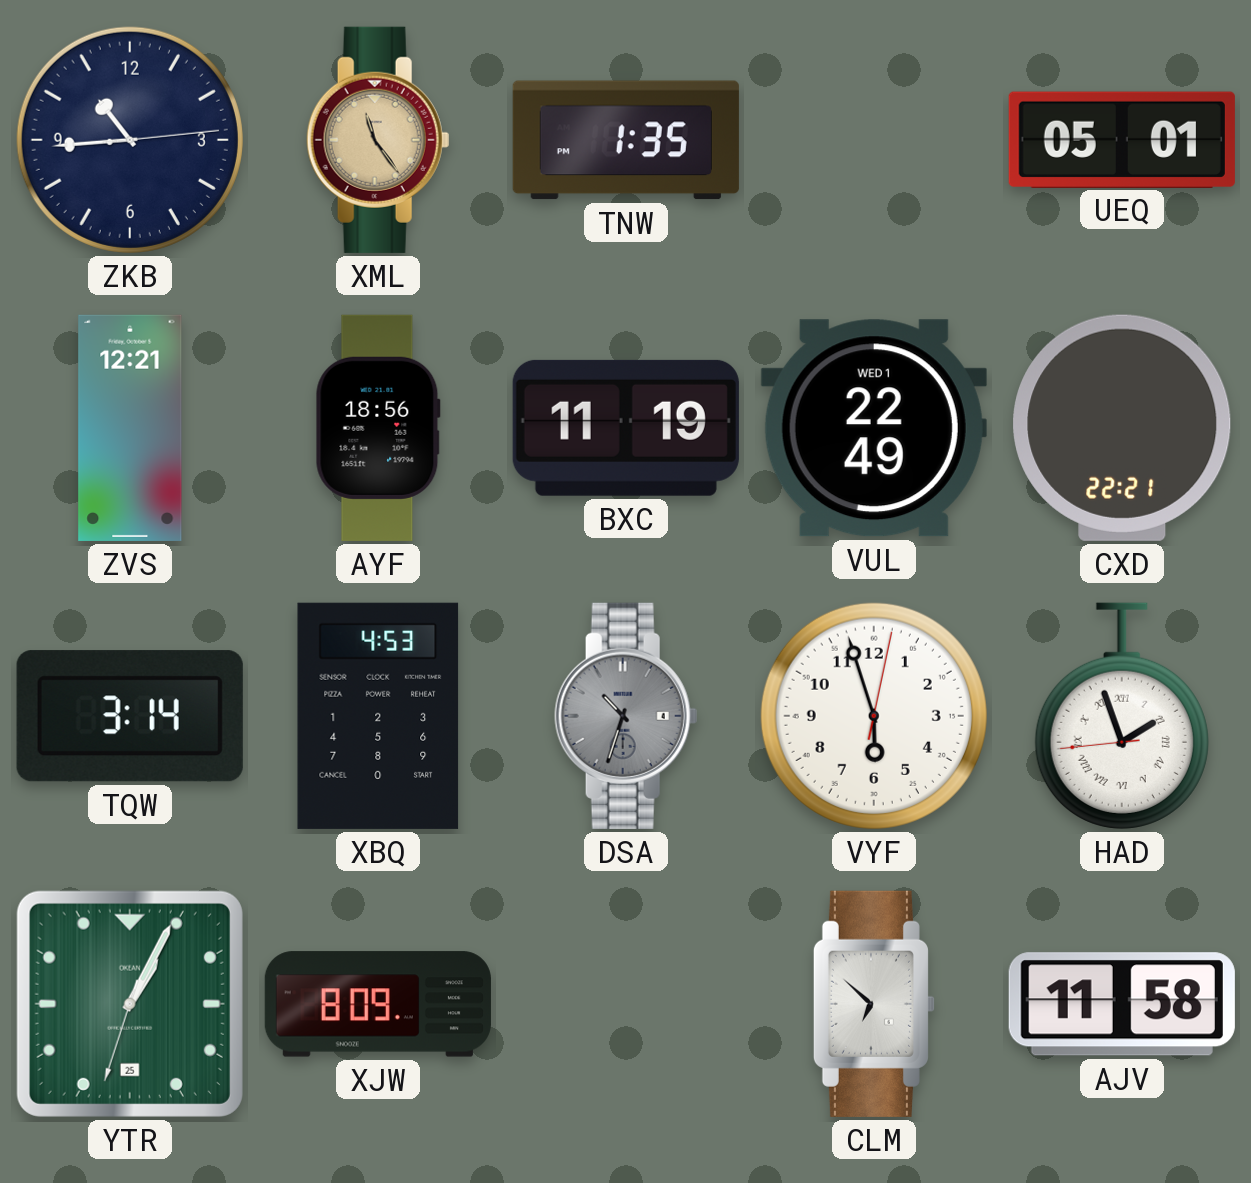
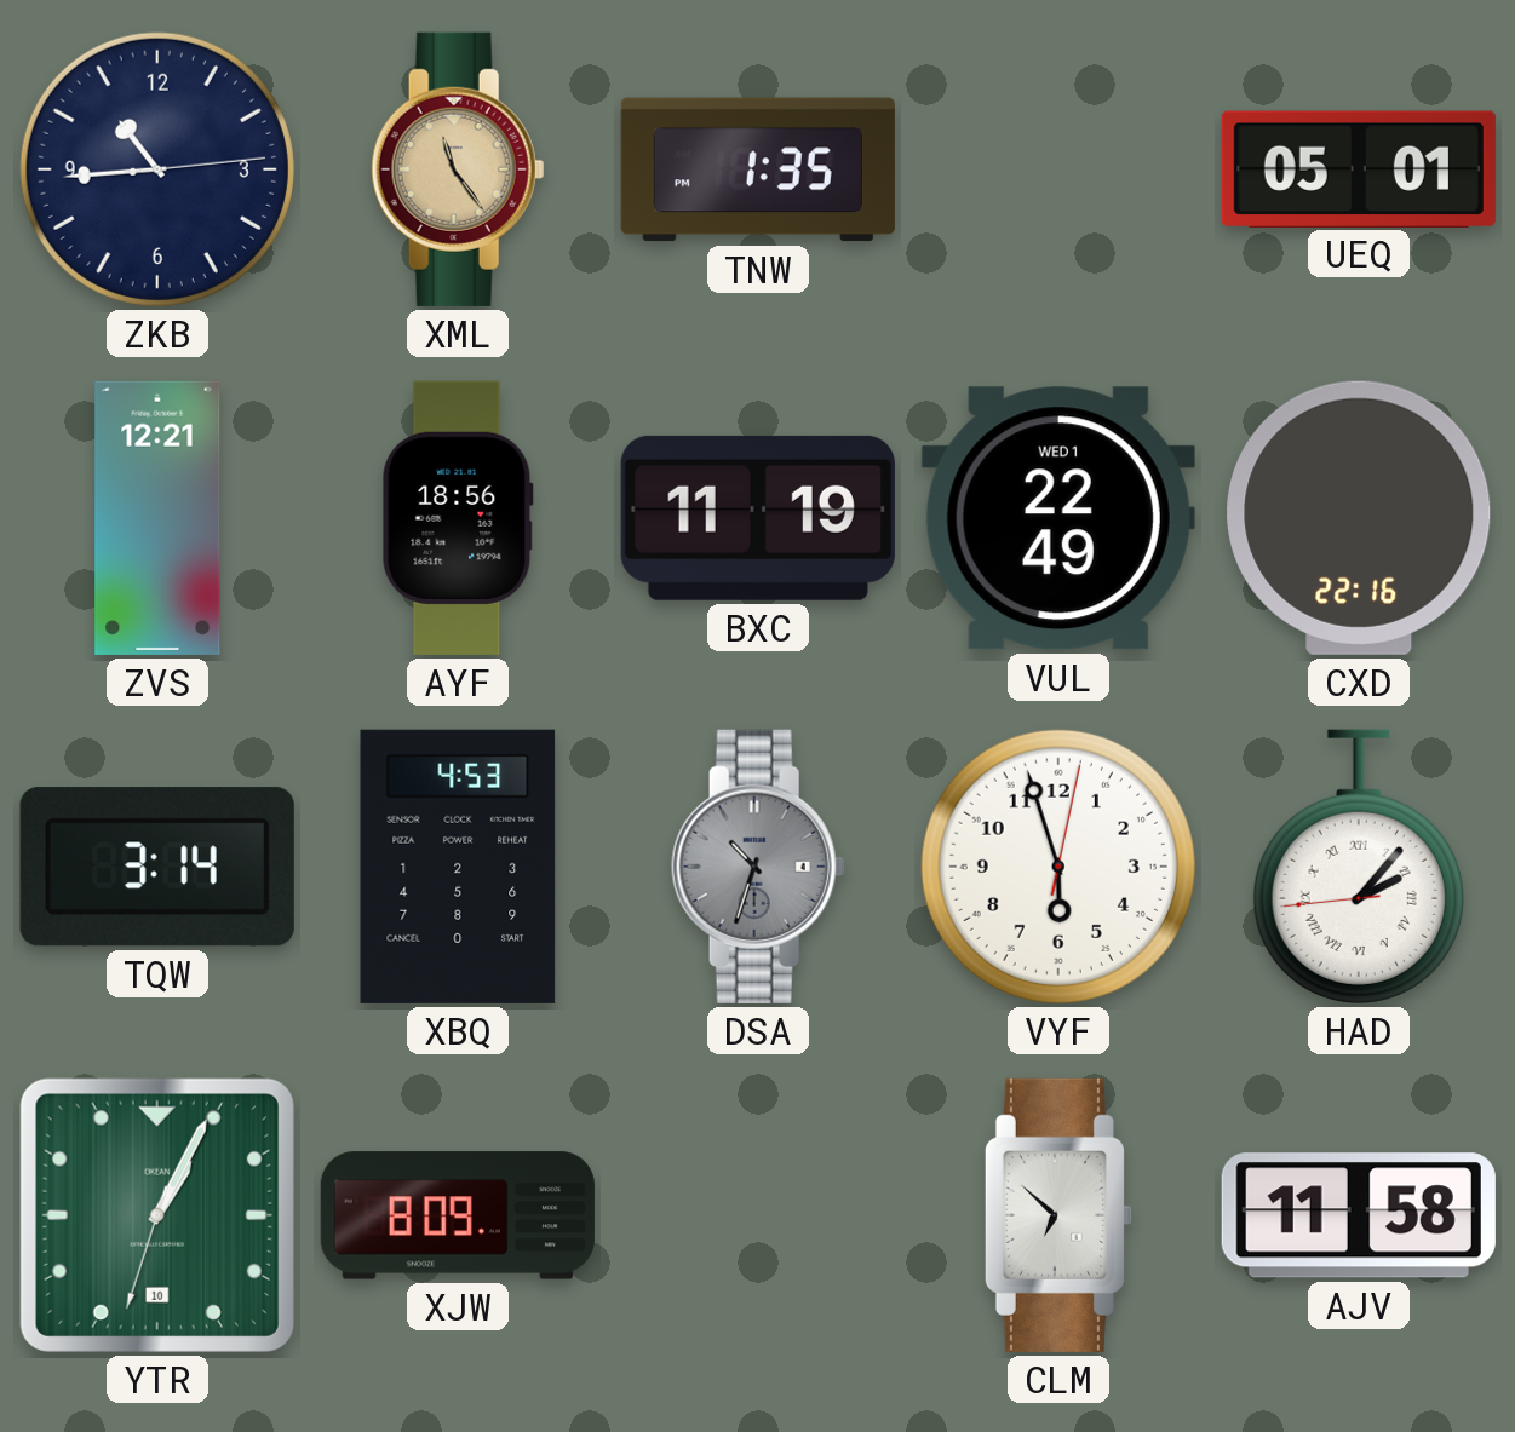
CXD: 22:21 -> 22:16 (1359, 518)
HAD: 1:56 -> 2:06 (1359, 867)
YTR date: 25 -> 10 (157, 1215)
